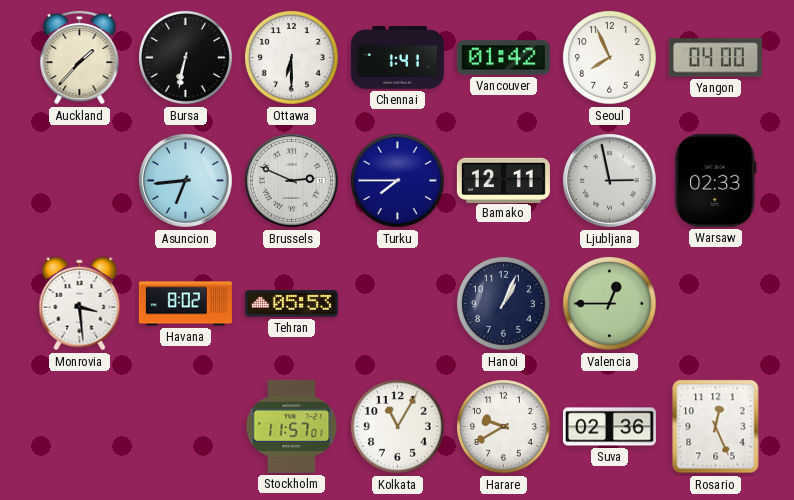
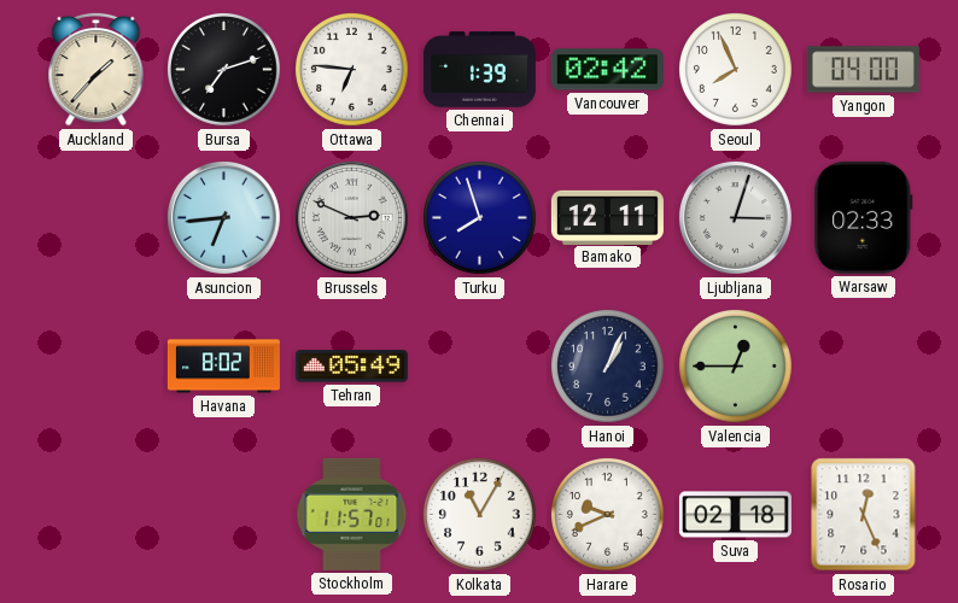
Bursa: 6:32 -> 7:12 (224, 70)
Ottawa: 6:30 -> 6:46 (352, 70)
Chennai: 1:41 -> 1:39 (479, 70)
Vancouver: 01:42 -> 02:42 (607, 70)
Turku: 7:45 -> 7:57 (480, 218)
Ljubljana: 2:58 -> 3:03 (735, 217)
Monrovia: 3:29 -> none (80, 304)
Tehran: 05:53 -> 05:49 (351, 367)
Harare: 9:40 -> 9:41 (608, 515)
Suva: 02:36 -> 02:18 (735, 515)
